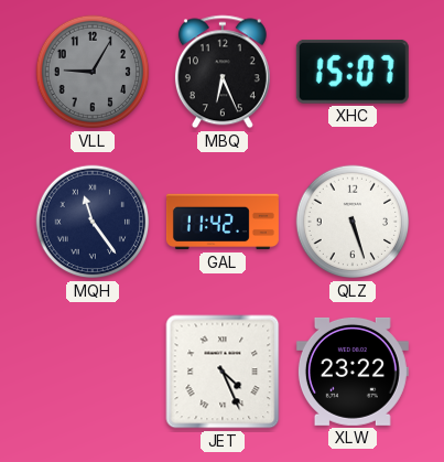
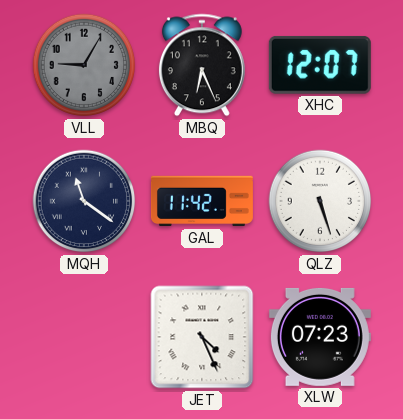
XHC: 15:07 -> 12:07 (320, 65)
MQH: 11:24 -> 11:21 (84, 201)
XLW: 23:22 -> 07:23 (320, 337)
